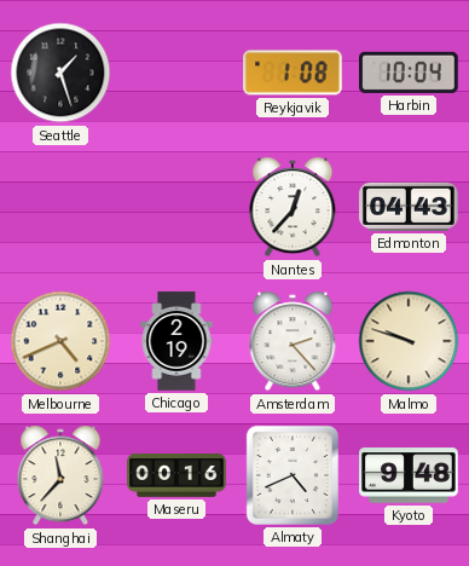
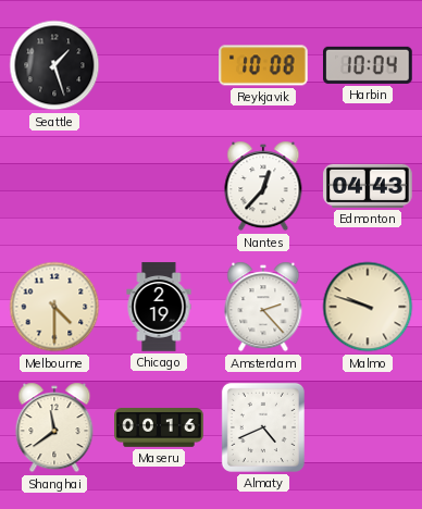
Reykjavik: 1:08 -> 10:08 (263, 65)
Melbourne: 4:41 -> 4:30 (54, 307)
Shanghai: 11:37 -> 11:39 (54, 427)
Kyoto: 9:48 -> none (409, 475)
